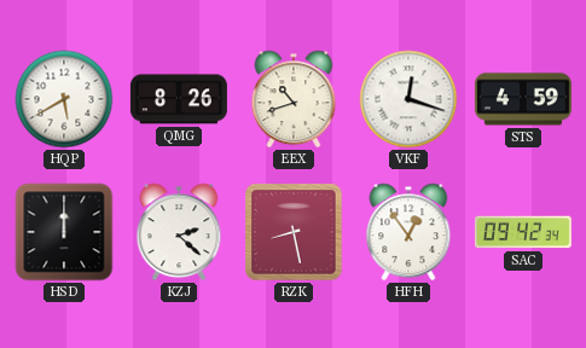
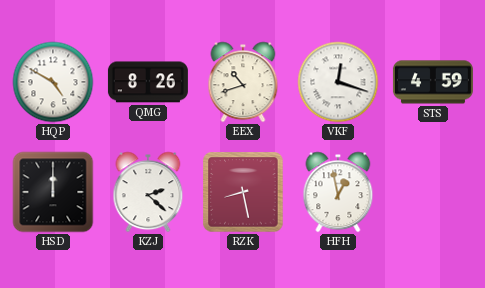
HQP: 5:40 -> 4:50 (53, 82)
HFH: 12:54 -> 12:58 (338, 192)
SAC: 09:42 -> none (523, 232)
